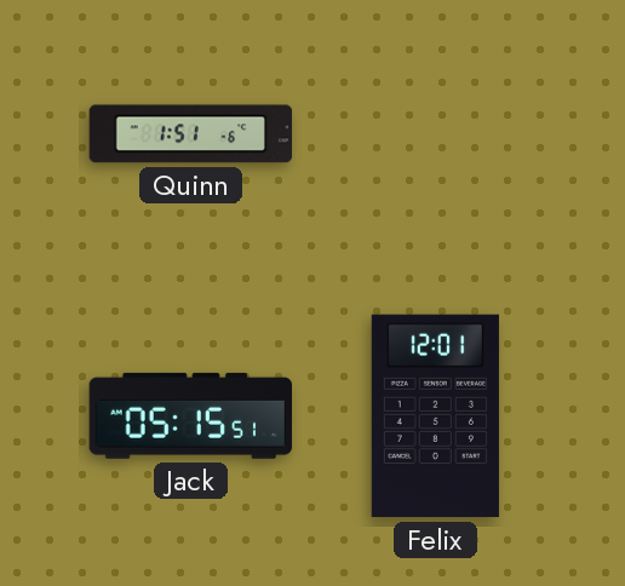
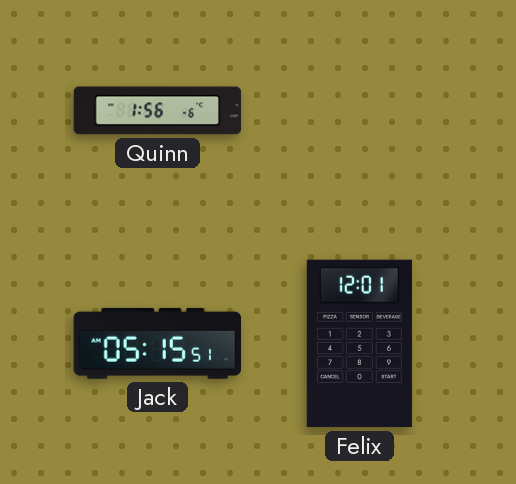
Quinn: 1:51 -> 1:56 (158, 111)
